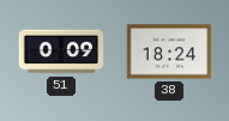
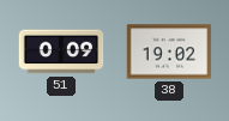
38: 18:24 -> 19:02 (169, 52)
